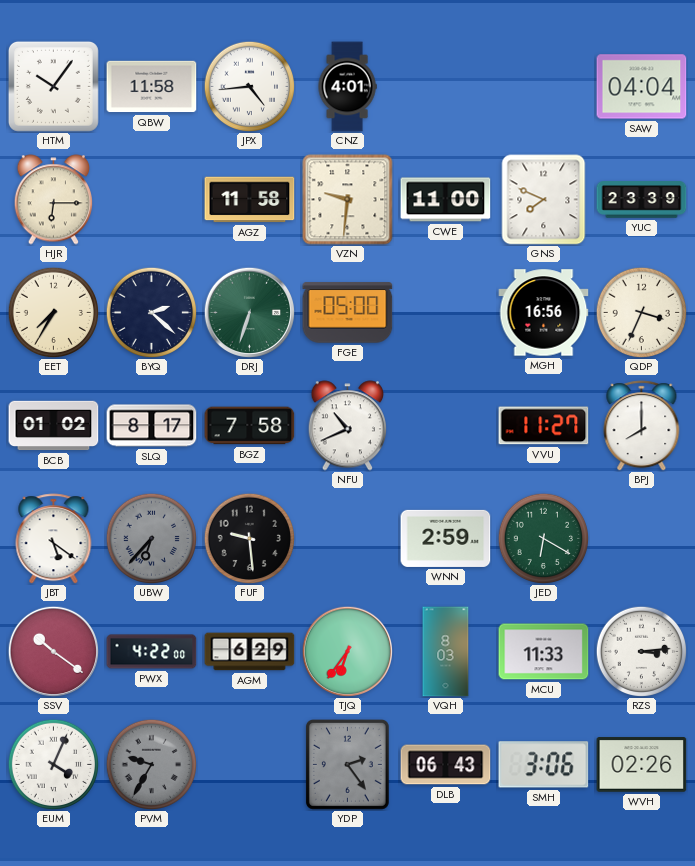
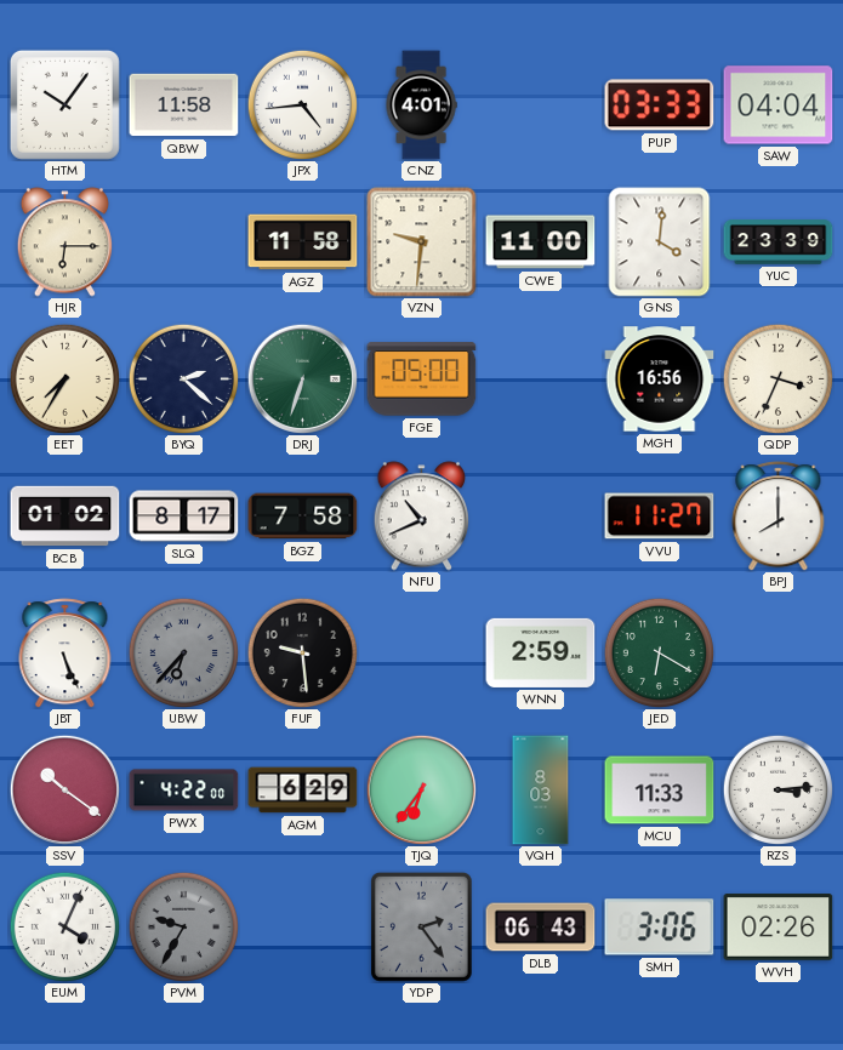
PUP: none -> 03:33 (660, 105)
GNS: 7:49 -> 4:01 (660, 242)
JBT: 5:21 -> 5:26 (65, 654)
